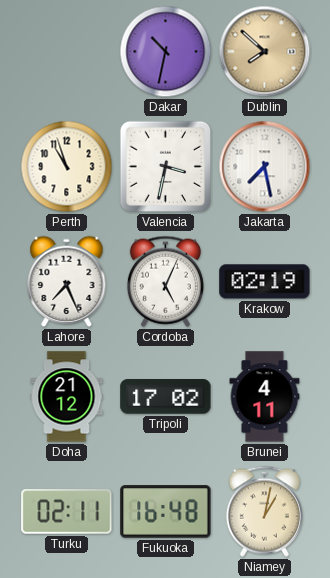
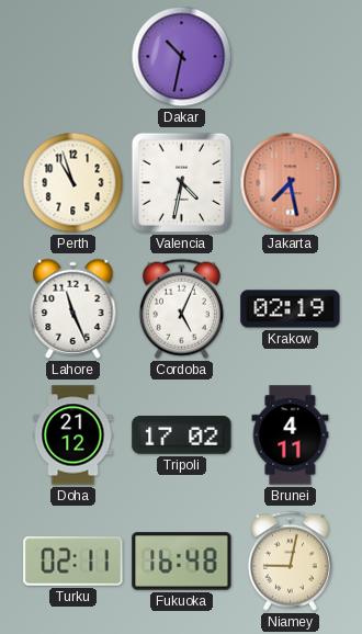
Dublin: 7:52 -> none (265, 52)
Valencia: 3:32 -> 4:32 (181, 182)
Jakarta dial: white -> salmon (291, 183)
Lahore: 7:26 -> 11:26 (73, 308)
Niamey: 1:02 -> 9:02 (290, 561)
